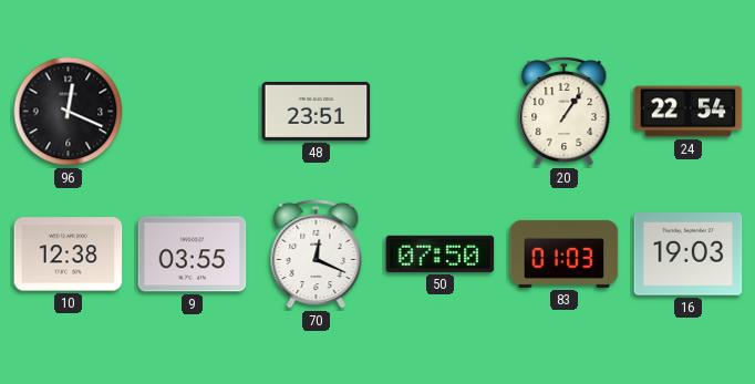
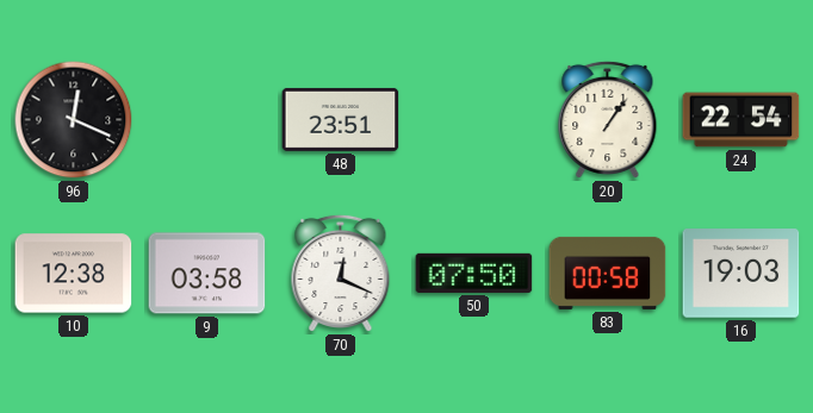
9: 03:55 -> 03:58 (207, 274)
83: 01:03 -> 00:58 (608, 273)
